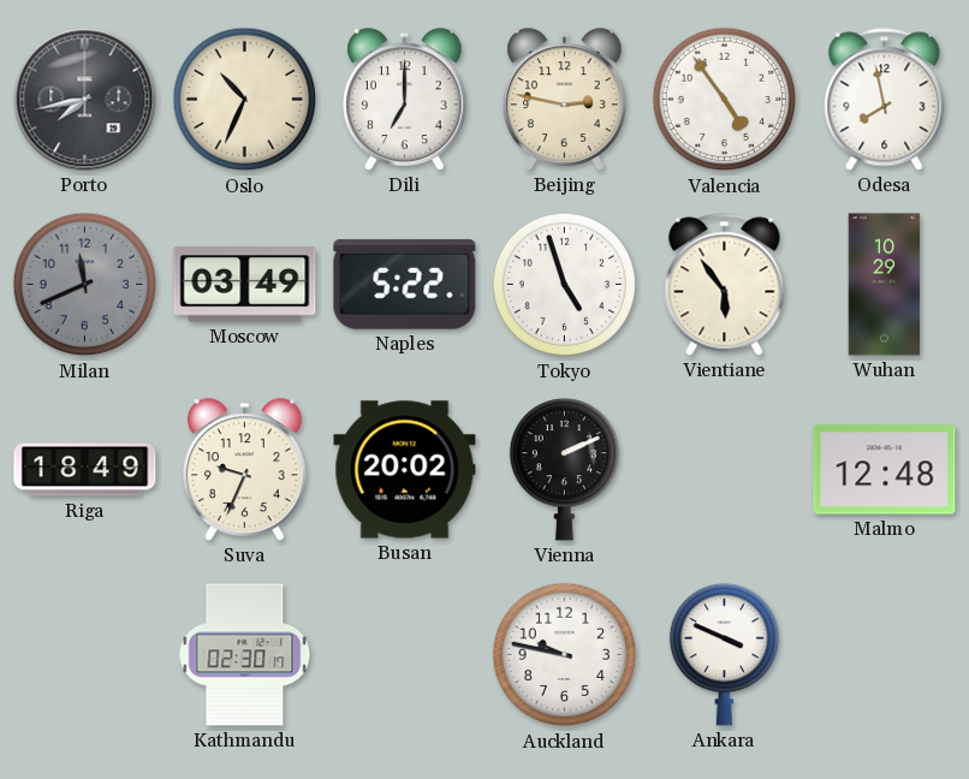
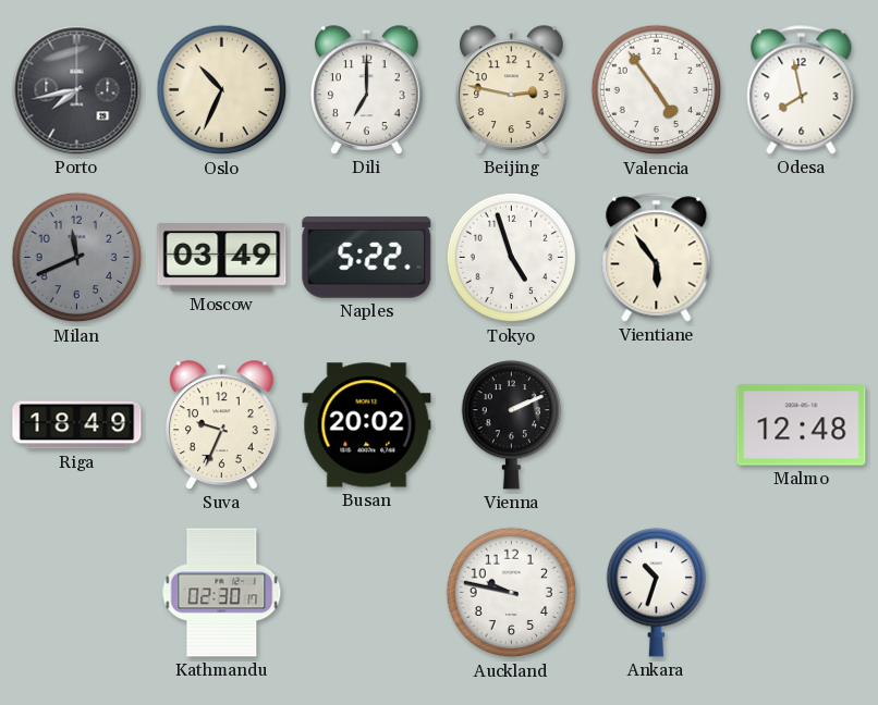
Wuhan: 10:29 -> none (885, 285)
Ankara: 3:49 -> 10:33 (656, 593)
